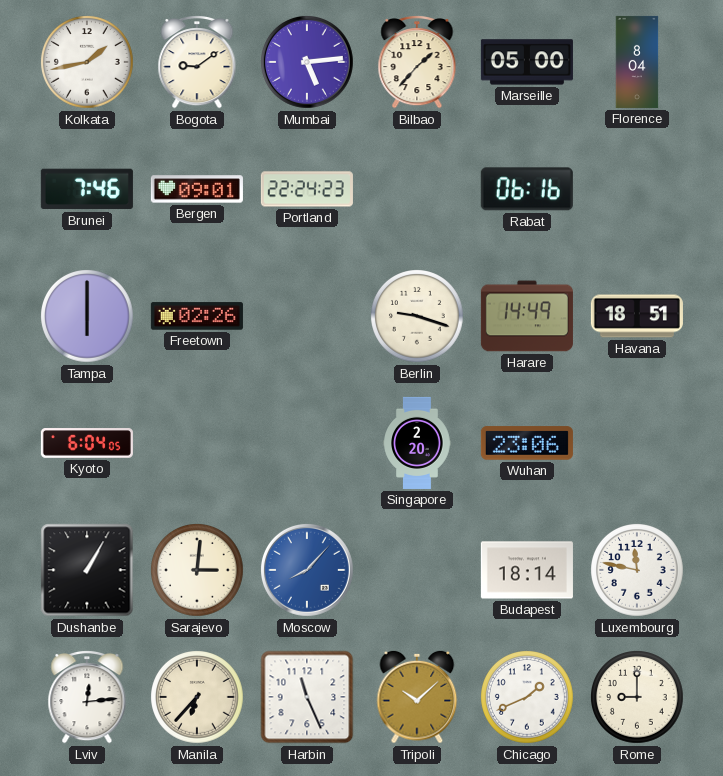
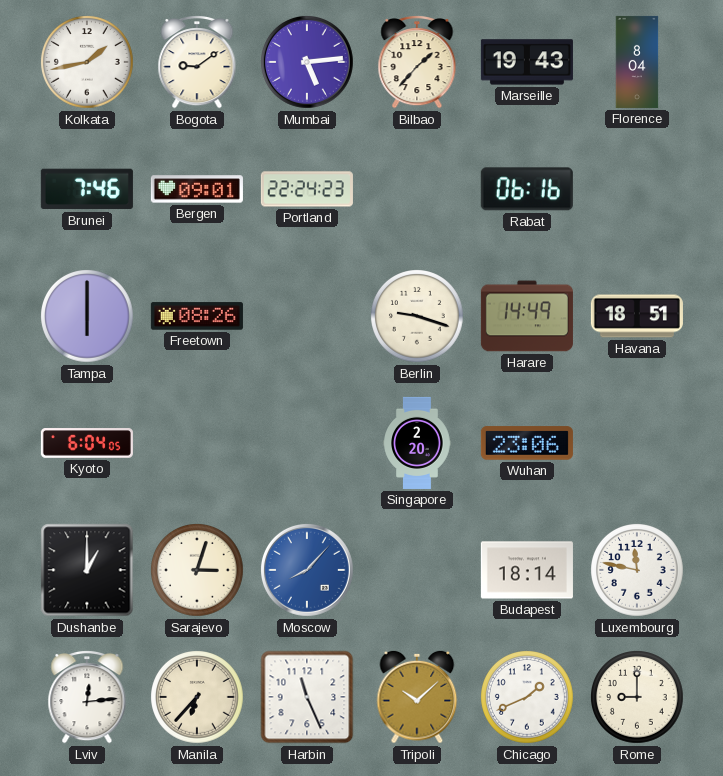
Marseille: 05:00 -> 19:43 (527, 62)
Freetown: 02:26 -> 08:26 (197, 316)
Dushanbe: 1:05 -> 1:00 (87, 570)
Sarajevo: 3:01 -> 3:03 (198, 571)
